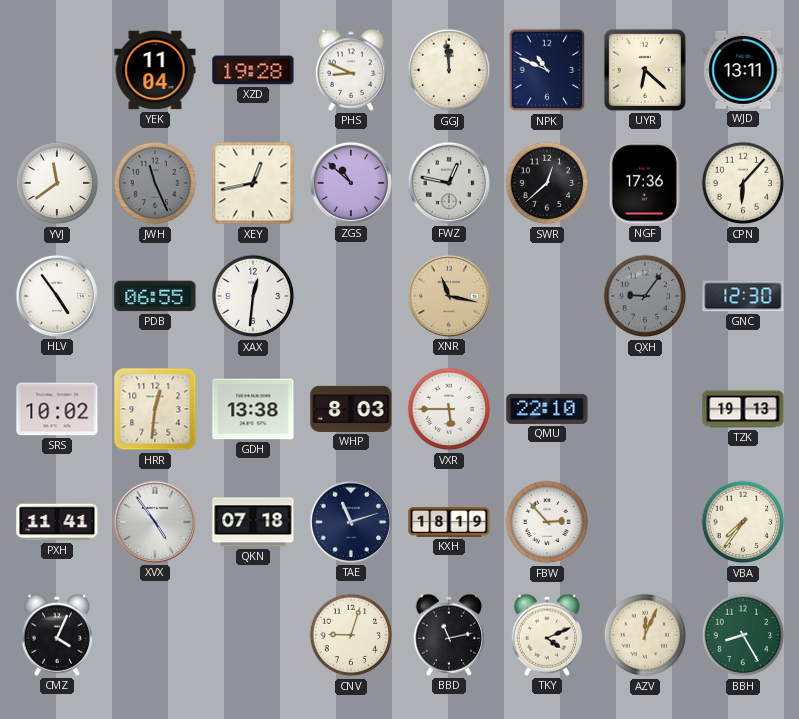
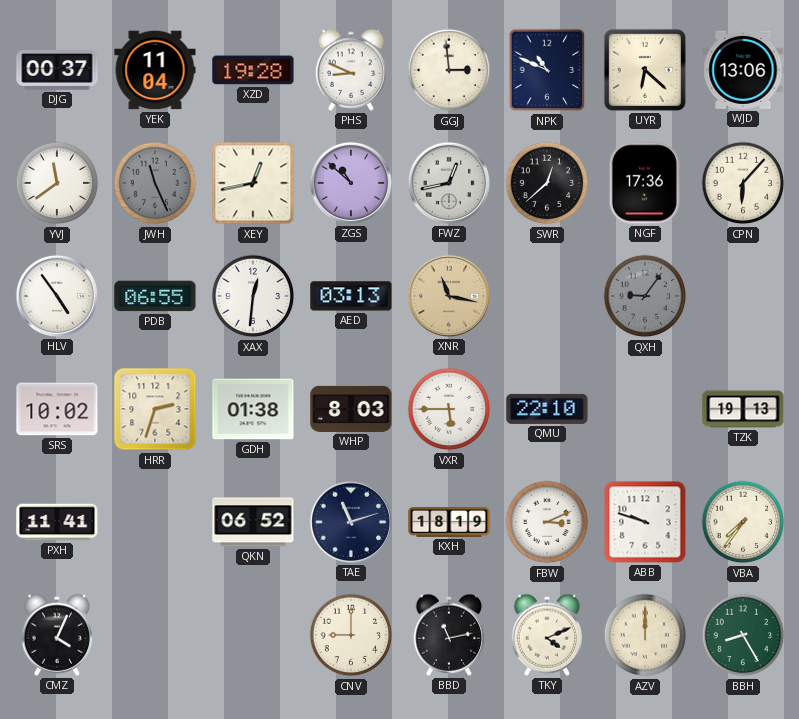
DJG: none -> 00:37 (57, 71)
GGJ: 11:59 -> 2:59 (449, 70)
WJD: 13:11 -> 13:06 (743, 70)
FWZ: 12:47 -> 12:43 (449, 183)
AED: none -> 03:13 (351, 296)
GNC: 12:30 -> none (743, 296)
HRR: 12:31 -> 2:33 (155, 409)
GDH: 13:38 -> 01:38 (253, 409)
XVX: 4:54 -> none (155, 522)
QKN: 07:18 -> 06:52 (253, 522)
FBW: 2:53 -> 3:11 (547, 522)
ABB: none -> 9:48 (645, 522)
CNV: 9:03 -> 9:00 (351, 635)
AZV: 12:04 -> 12:00 (645, 635)
